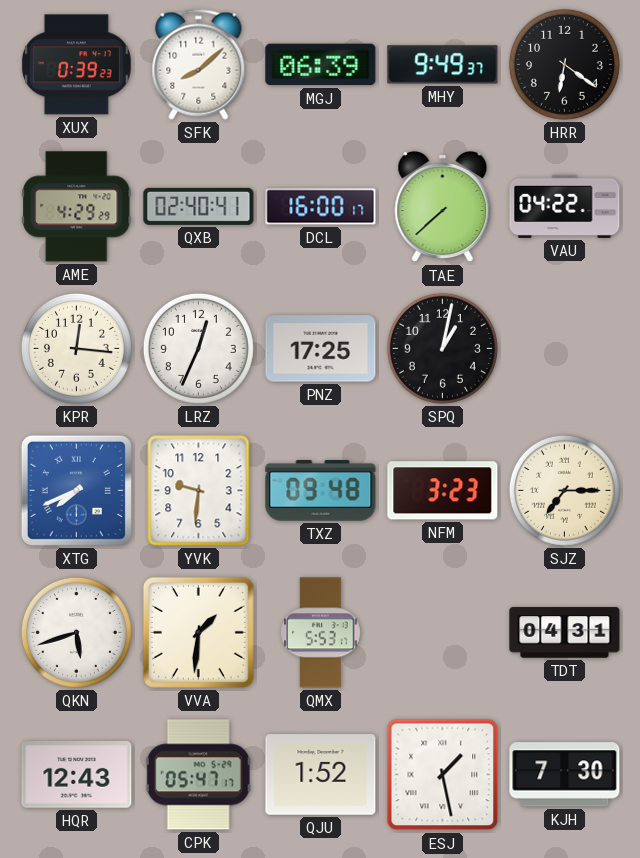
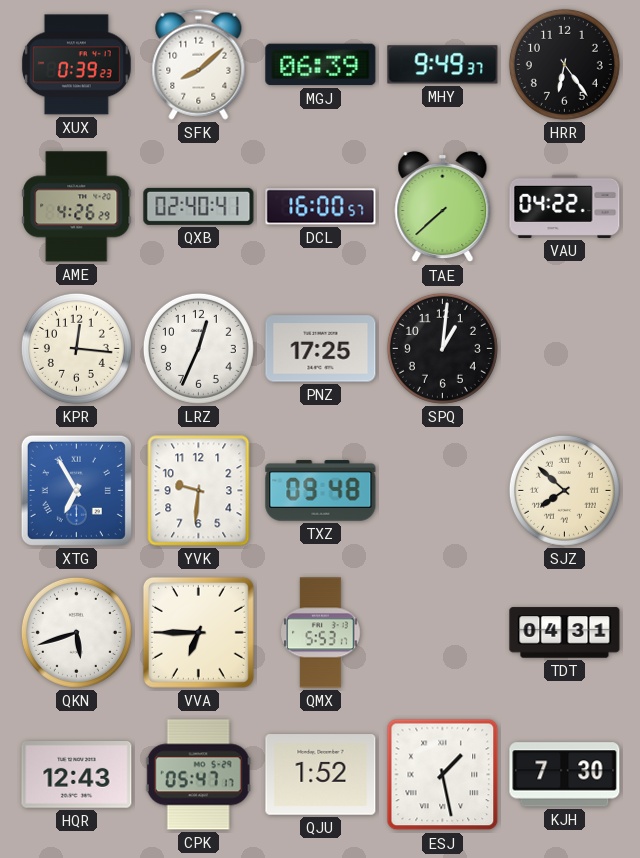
HRR: 6:21 -> 6:24 (564, 64)
AME: 4:29 -> 4:26 (77, 207)
DCL: 16:00:17 -> 16:00:57 (321, 207)
SPQ: 1:02 -> 1:01 (442, 348)
XTG: 7:41 -> 6:55 (76, 490)
NFM: 3:23 -> none (443, 491)
SJZ: 7:15 -> 7:52 (564, 490)
VVA: 1:31 -> 6:45 (198, 632)
